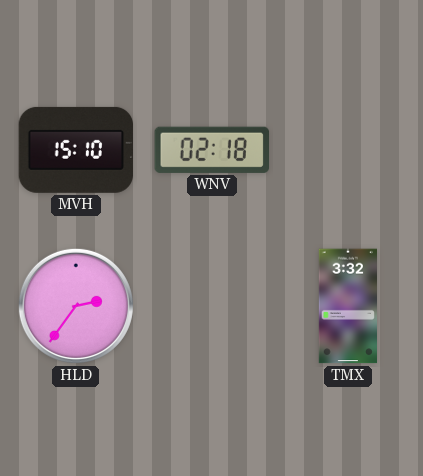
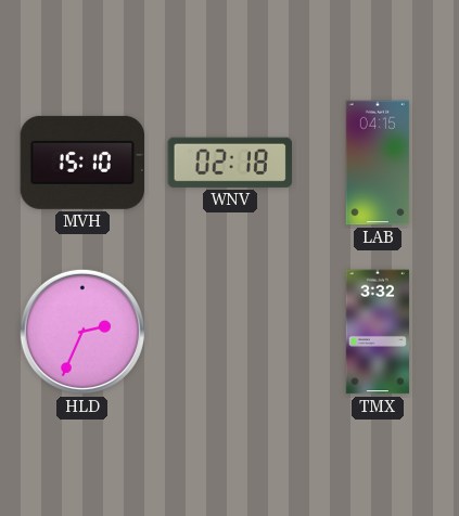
LAB: none -> 04:15 (378, 163)
HLD: 2:36 -> 2:34 (82, 332)
